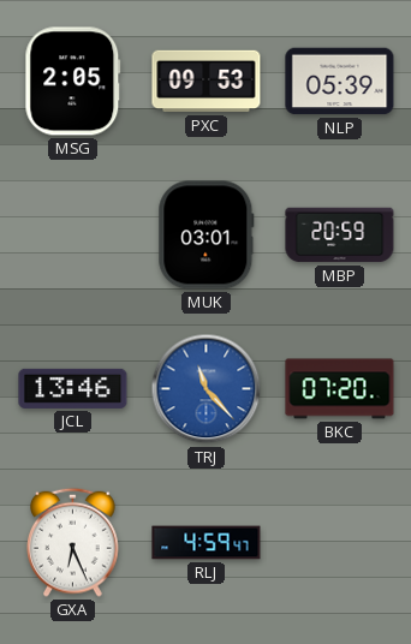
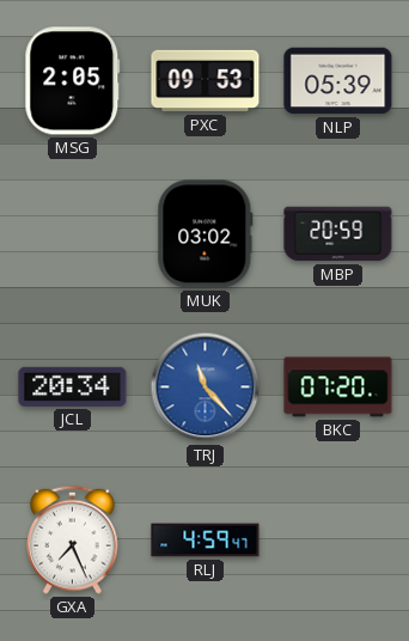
MUK: 03:01 -> 03:02 (206, 234)
JCL: 13:46 -> 20:34 (73, 386)
GXA: 6:26 -> 7:26 (73, 539)
